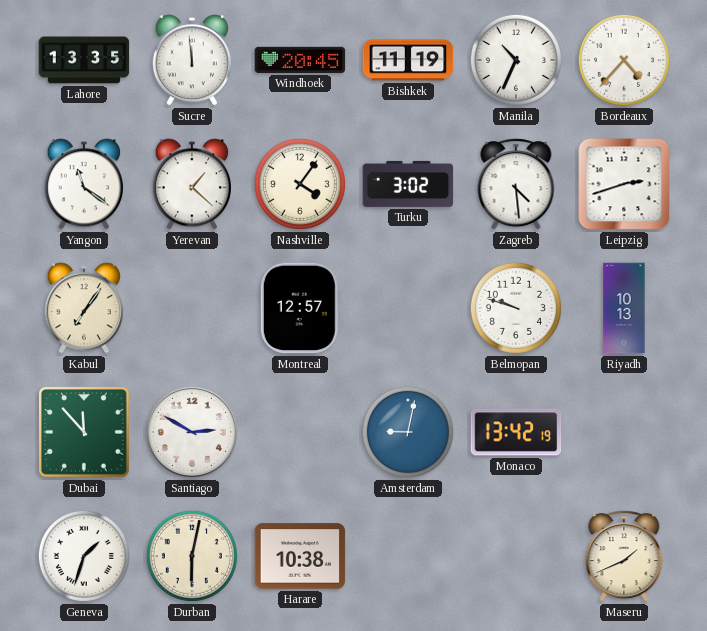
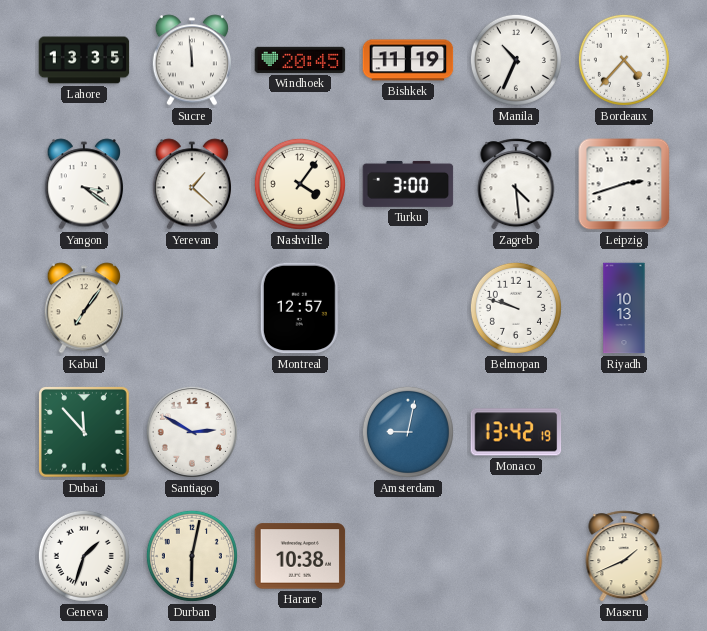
Yangon: 11:21 -> 3:21 (83, 184)
Turku: 3:02 -> 3:00 (408, 184)
